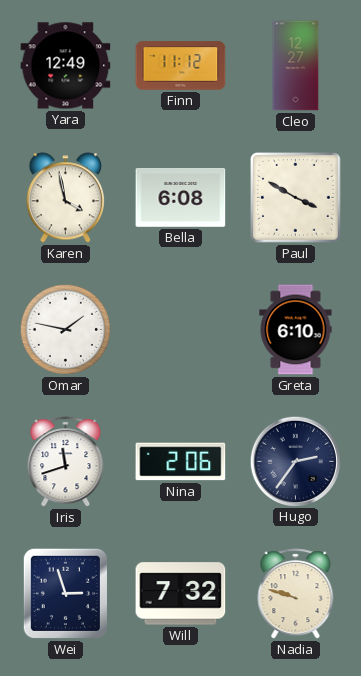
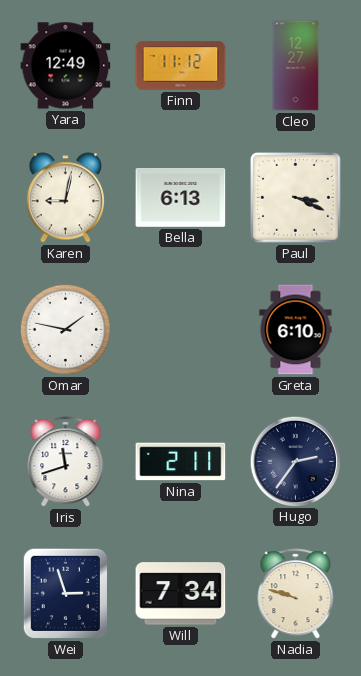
Karen: 3:58 -> 9:02 (65, 198)
Bella: 6:08 -> 6:13 (181, 198)
Paul: 3:50 -> 3:19 (296, 198)
Nina: 2:06 -> 2:11 (181, 462)
Will: 7:32 -> 7:34 (181, 594)
